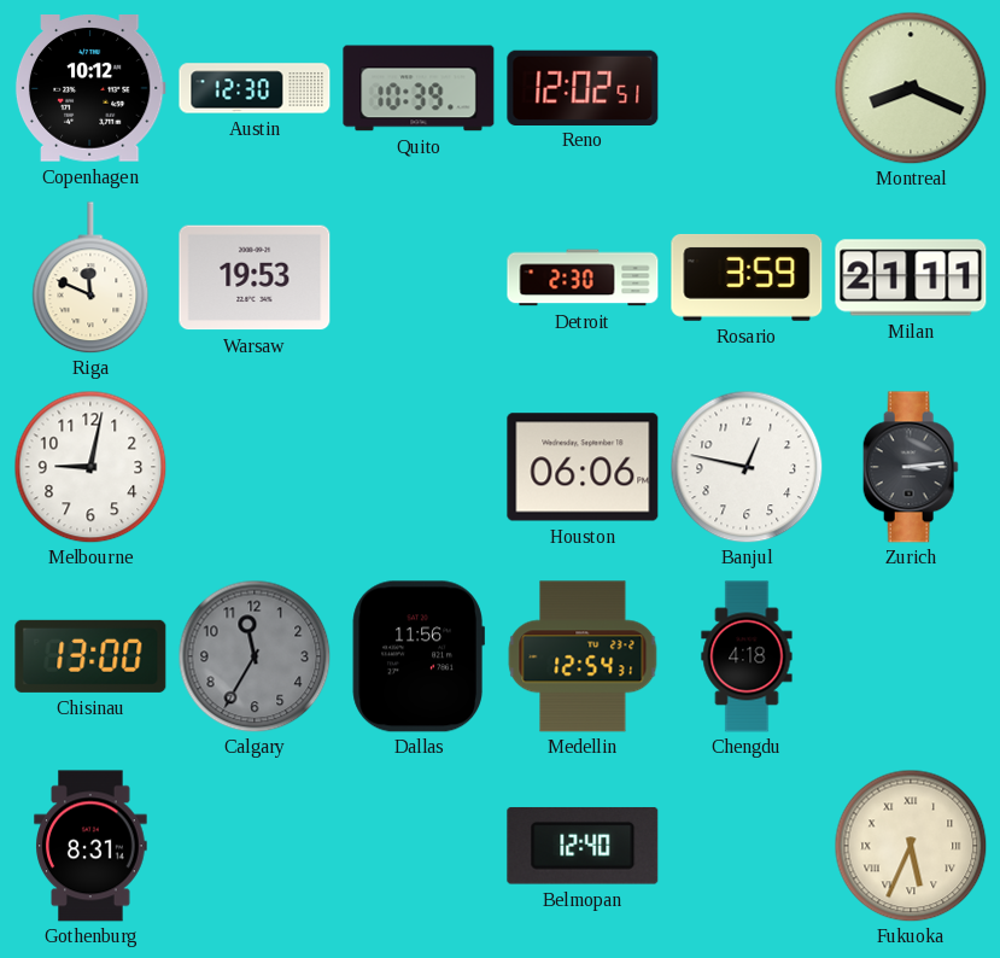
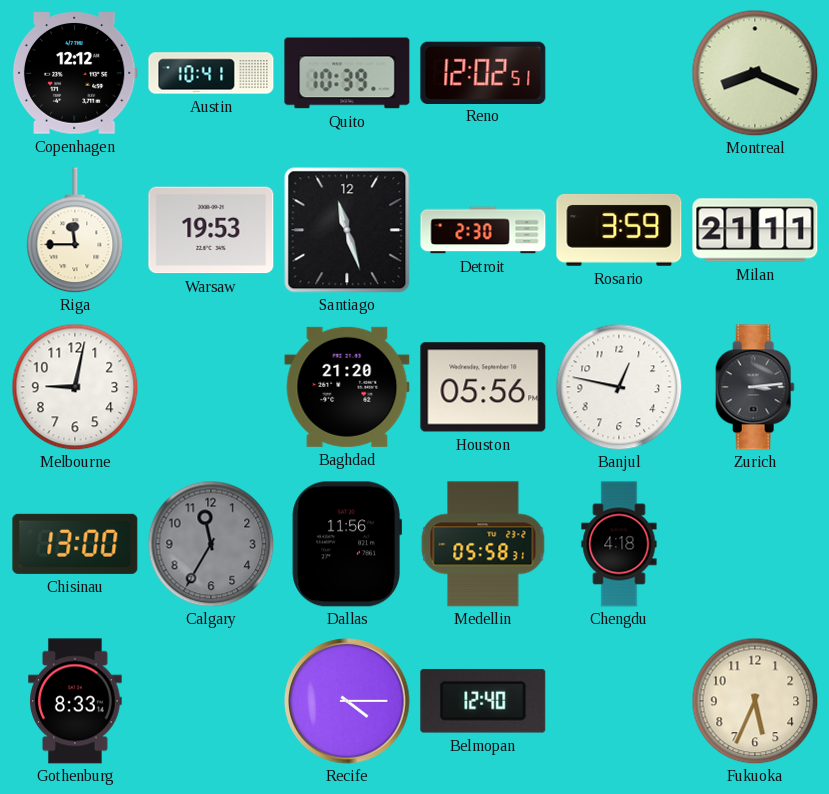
Copenhagen: 10:12 -> 12:12 (75, 74)
Austin: 12:30 -> 10:41 (211, 73)
Riga: 11:49 -> 11:45 (75, 230)
Santiago: none -> 11:27 (347, 230)
Baghdad: none -> 21:20 (347, 387)
Houston: 06:06 -> 05:56 (483, 387)
Medellin: 12:54 -> 05:58 (483, 544)
Gothenburg: 8:31 -> 8:33 (75, 701)
Recife: none -> 4:15 (347, 701)
Fukuoka numerals: Roman -> Arabic (755, 701)
